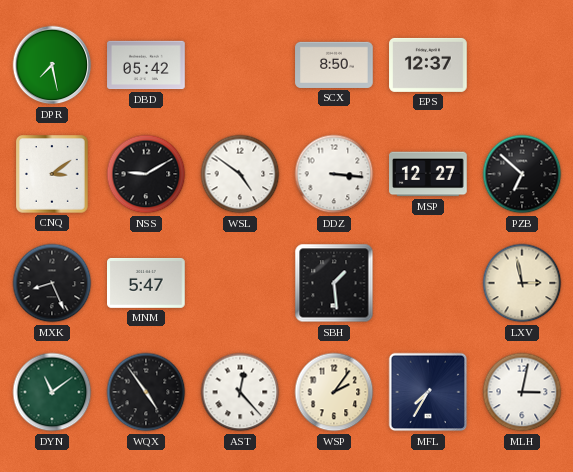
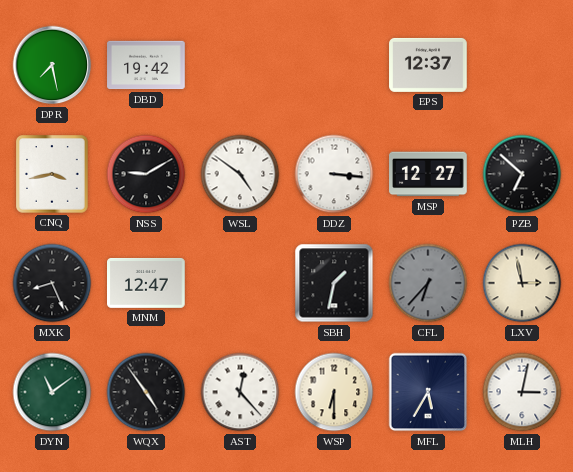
DBD: 05:42 -> 19:42 (146, 65)
SCX: 8:50 -> none (334, 65)
CNQ: 3:09 -> 3:43 (53, 174)
MNM: 5:47 -> 12:47 (146, 283)
SBH: 1:29 -> 1:32 (334, 283)
CFL: none -> 6:37 (428, 283)
WSP: 2:06 -> 6:30 (334, 392)
MFL: 7:35 -> 5:35 (428, 392)
